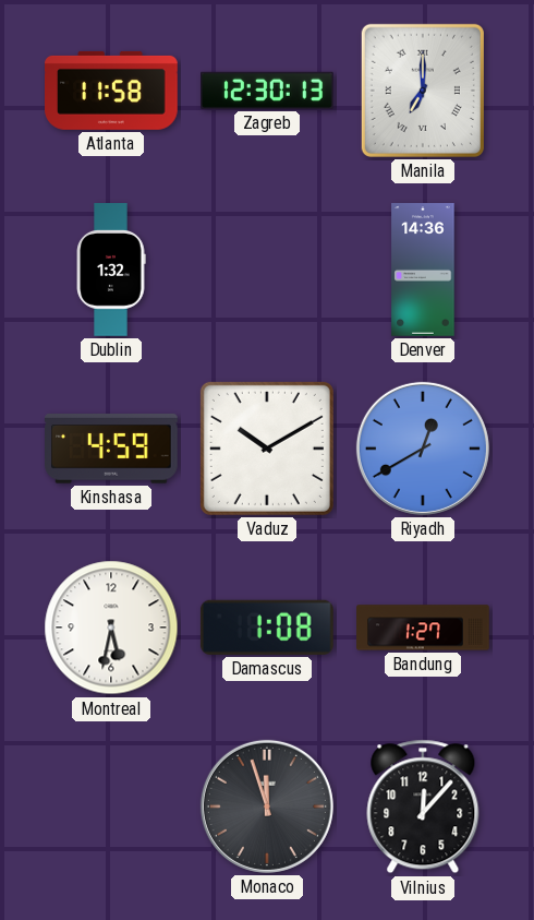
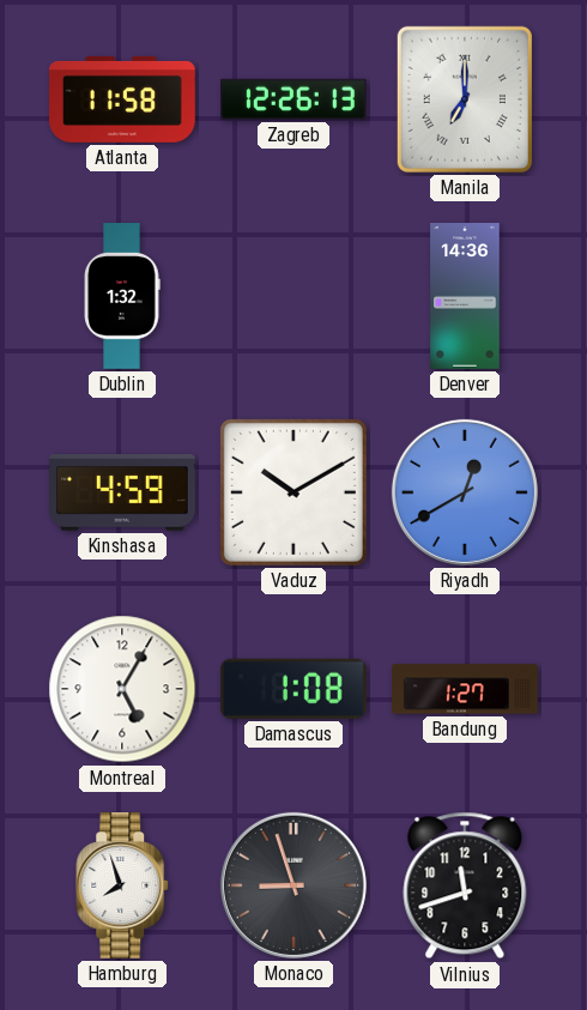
Zagreb: 12:30 -> 12:26 (295, 99)
Montreal: 5:32 -> 5:05 (122, 689)
Hamburg: none -> 7:57 (123, 887)
Monaco: 11:57 -> 8:57 (293, 885)
Vilnius: 12:07 -> 11:42 (465, 885)
